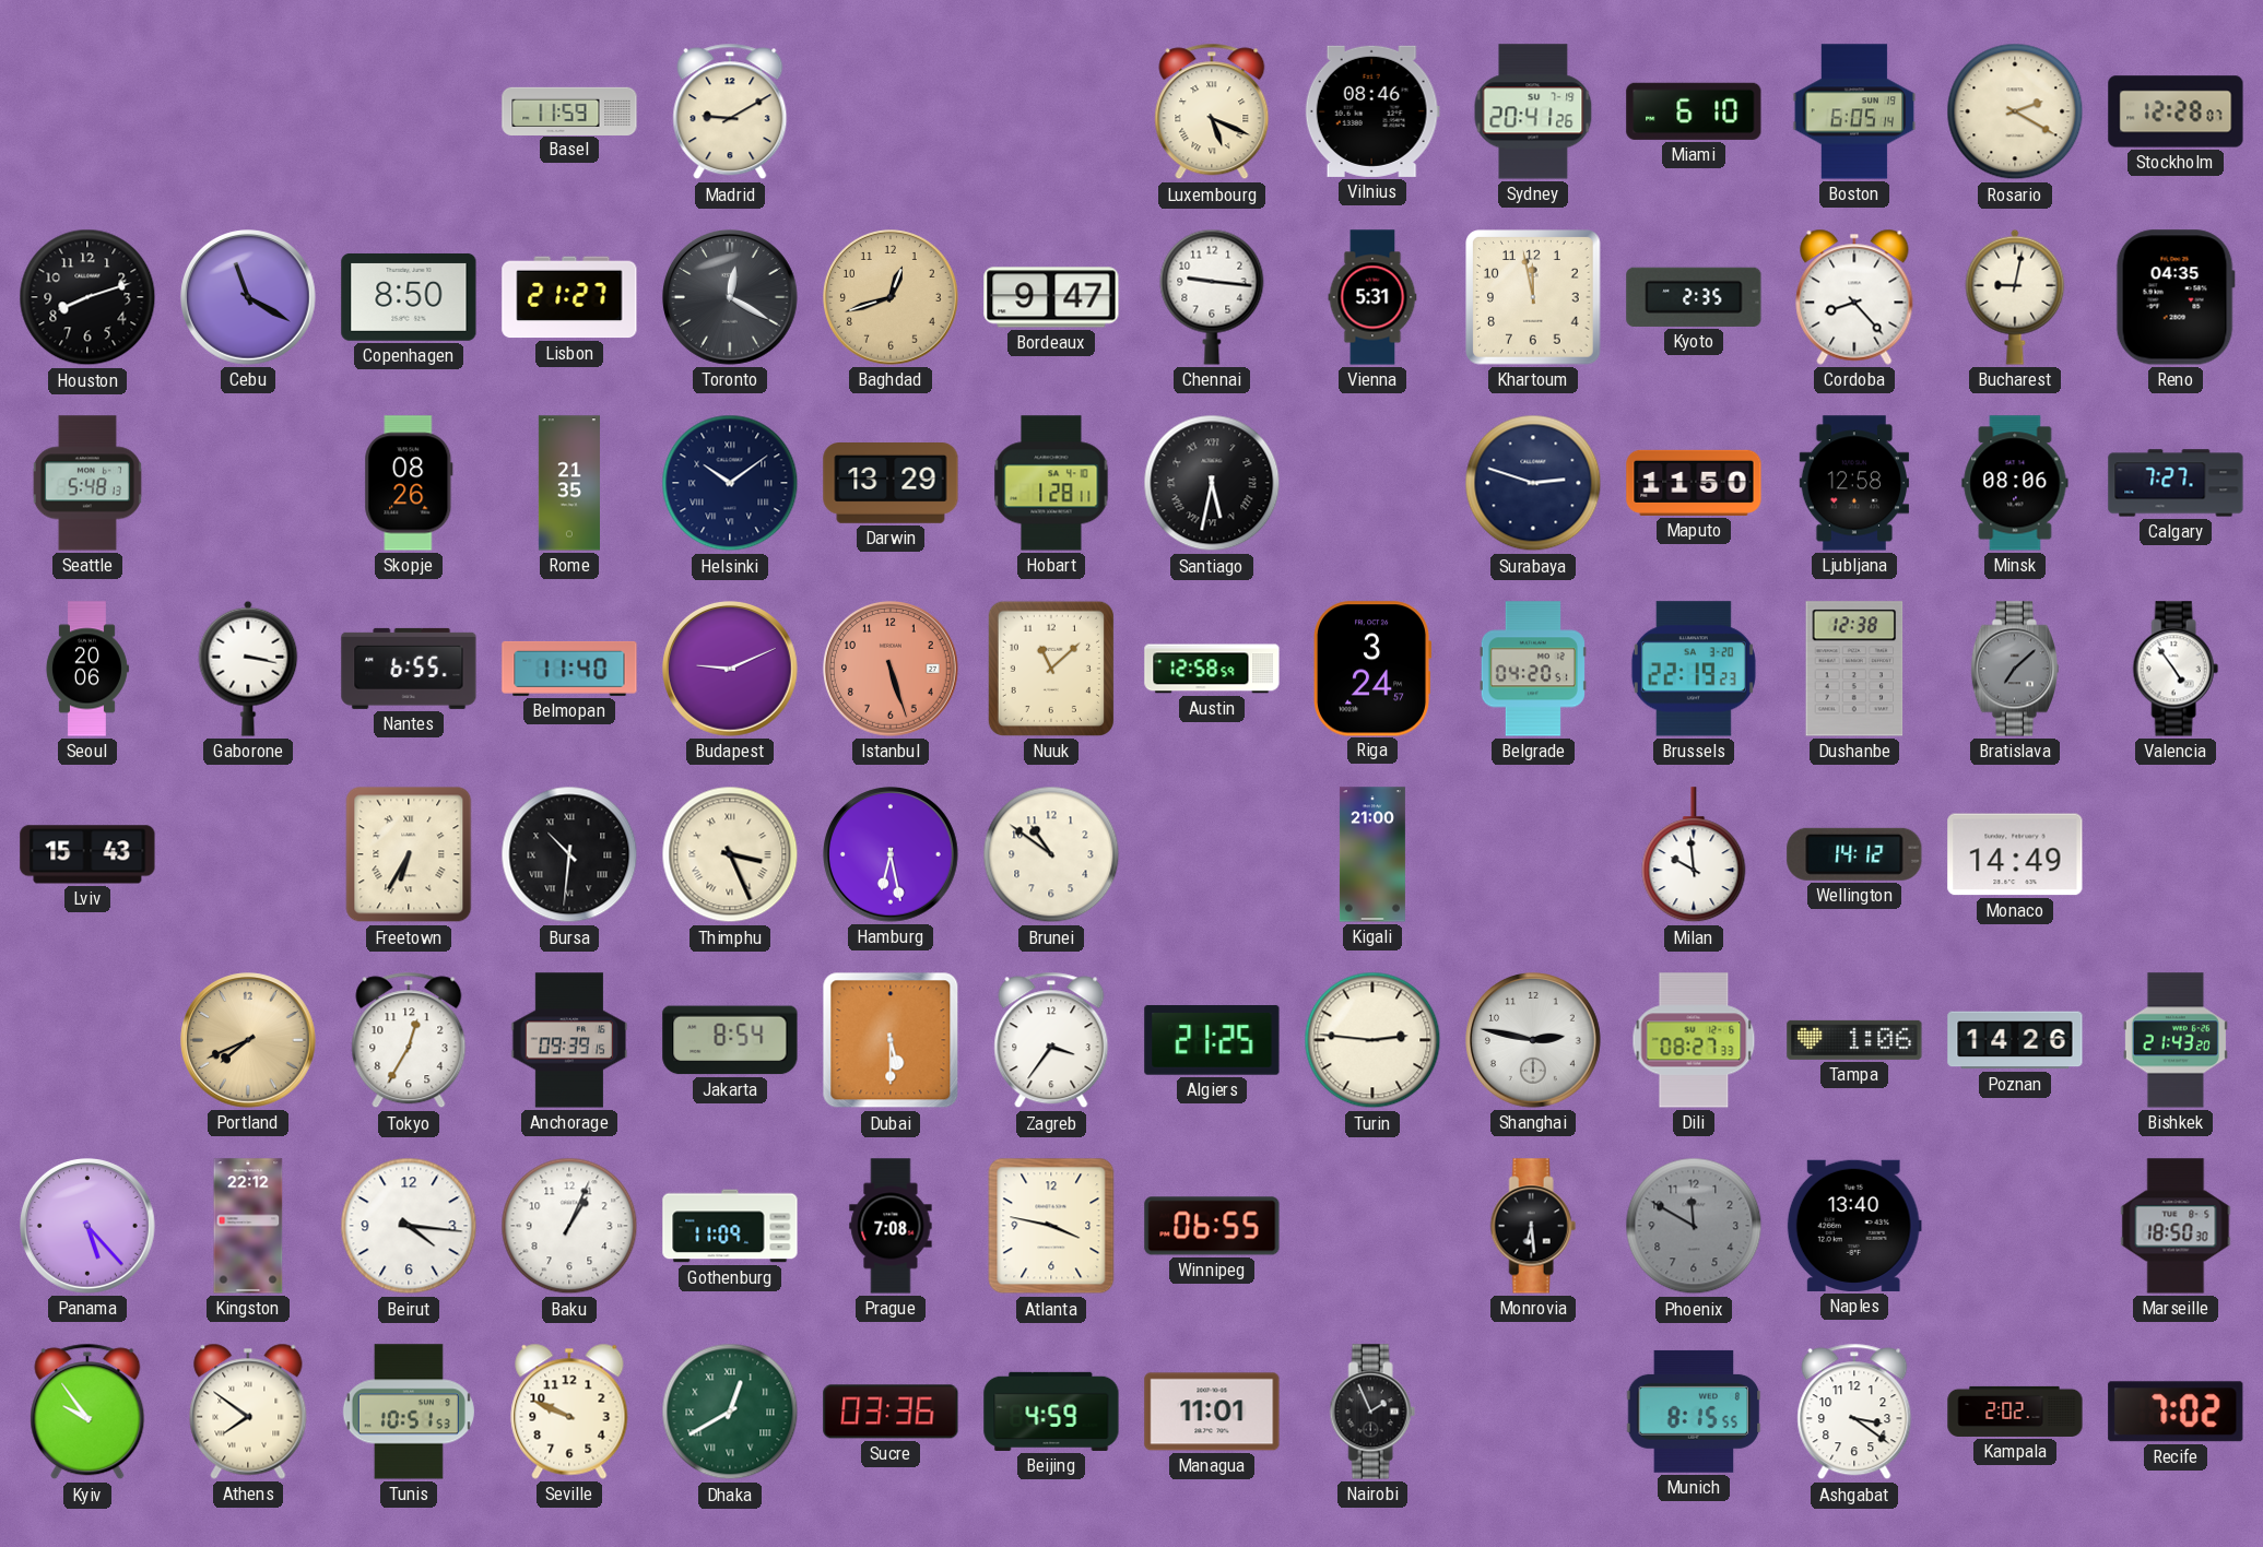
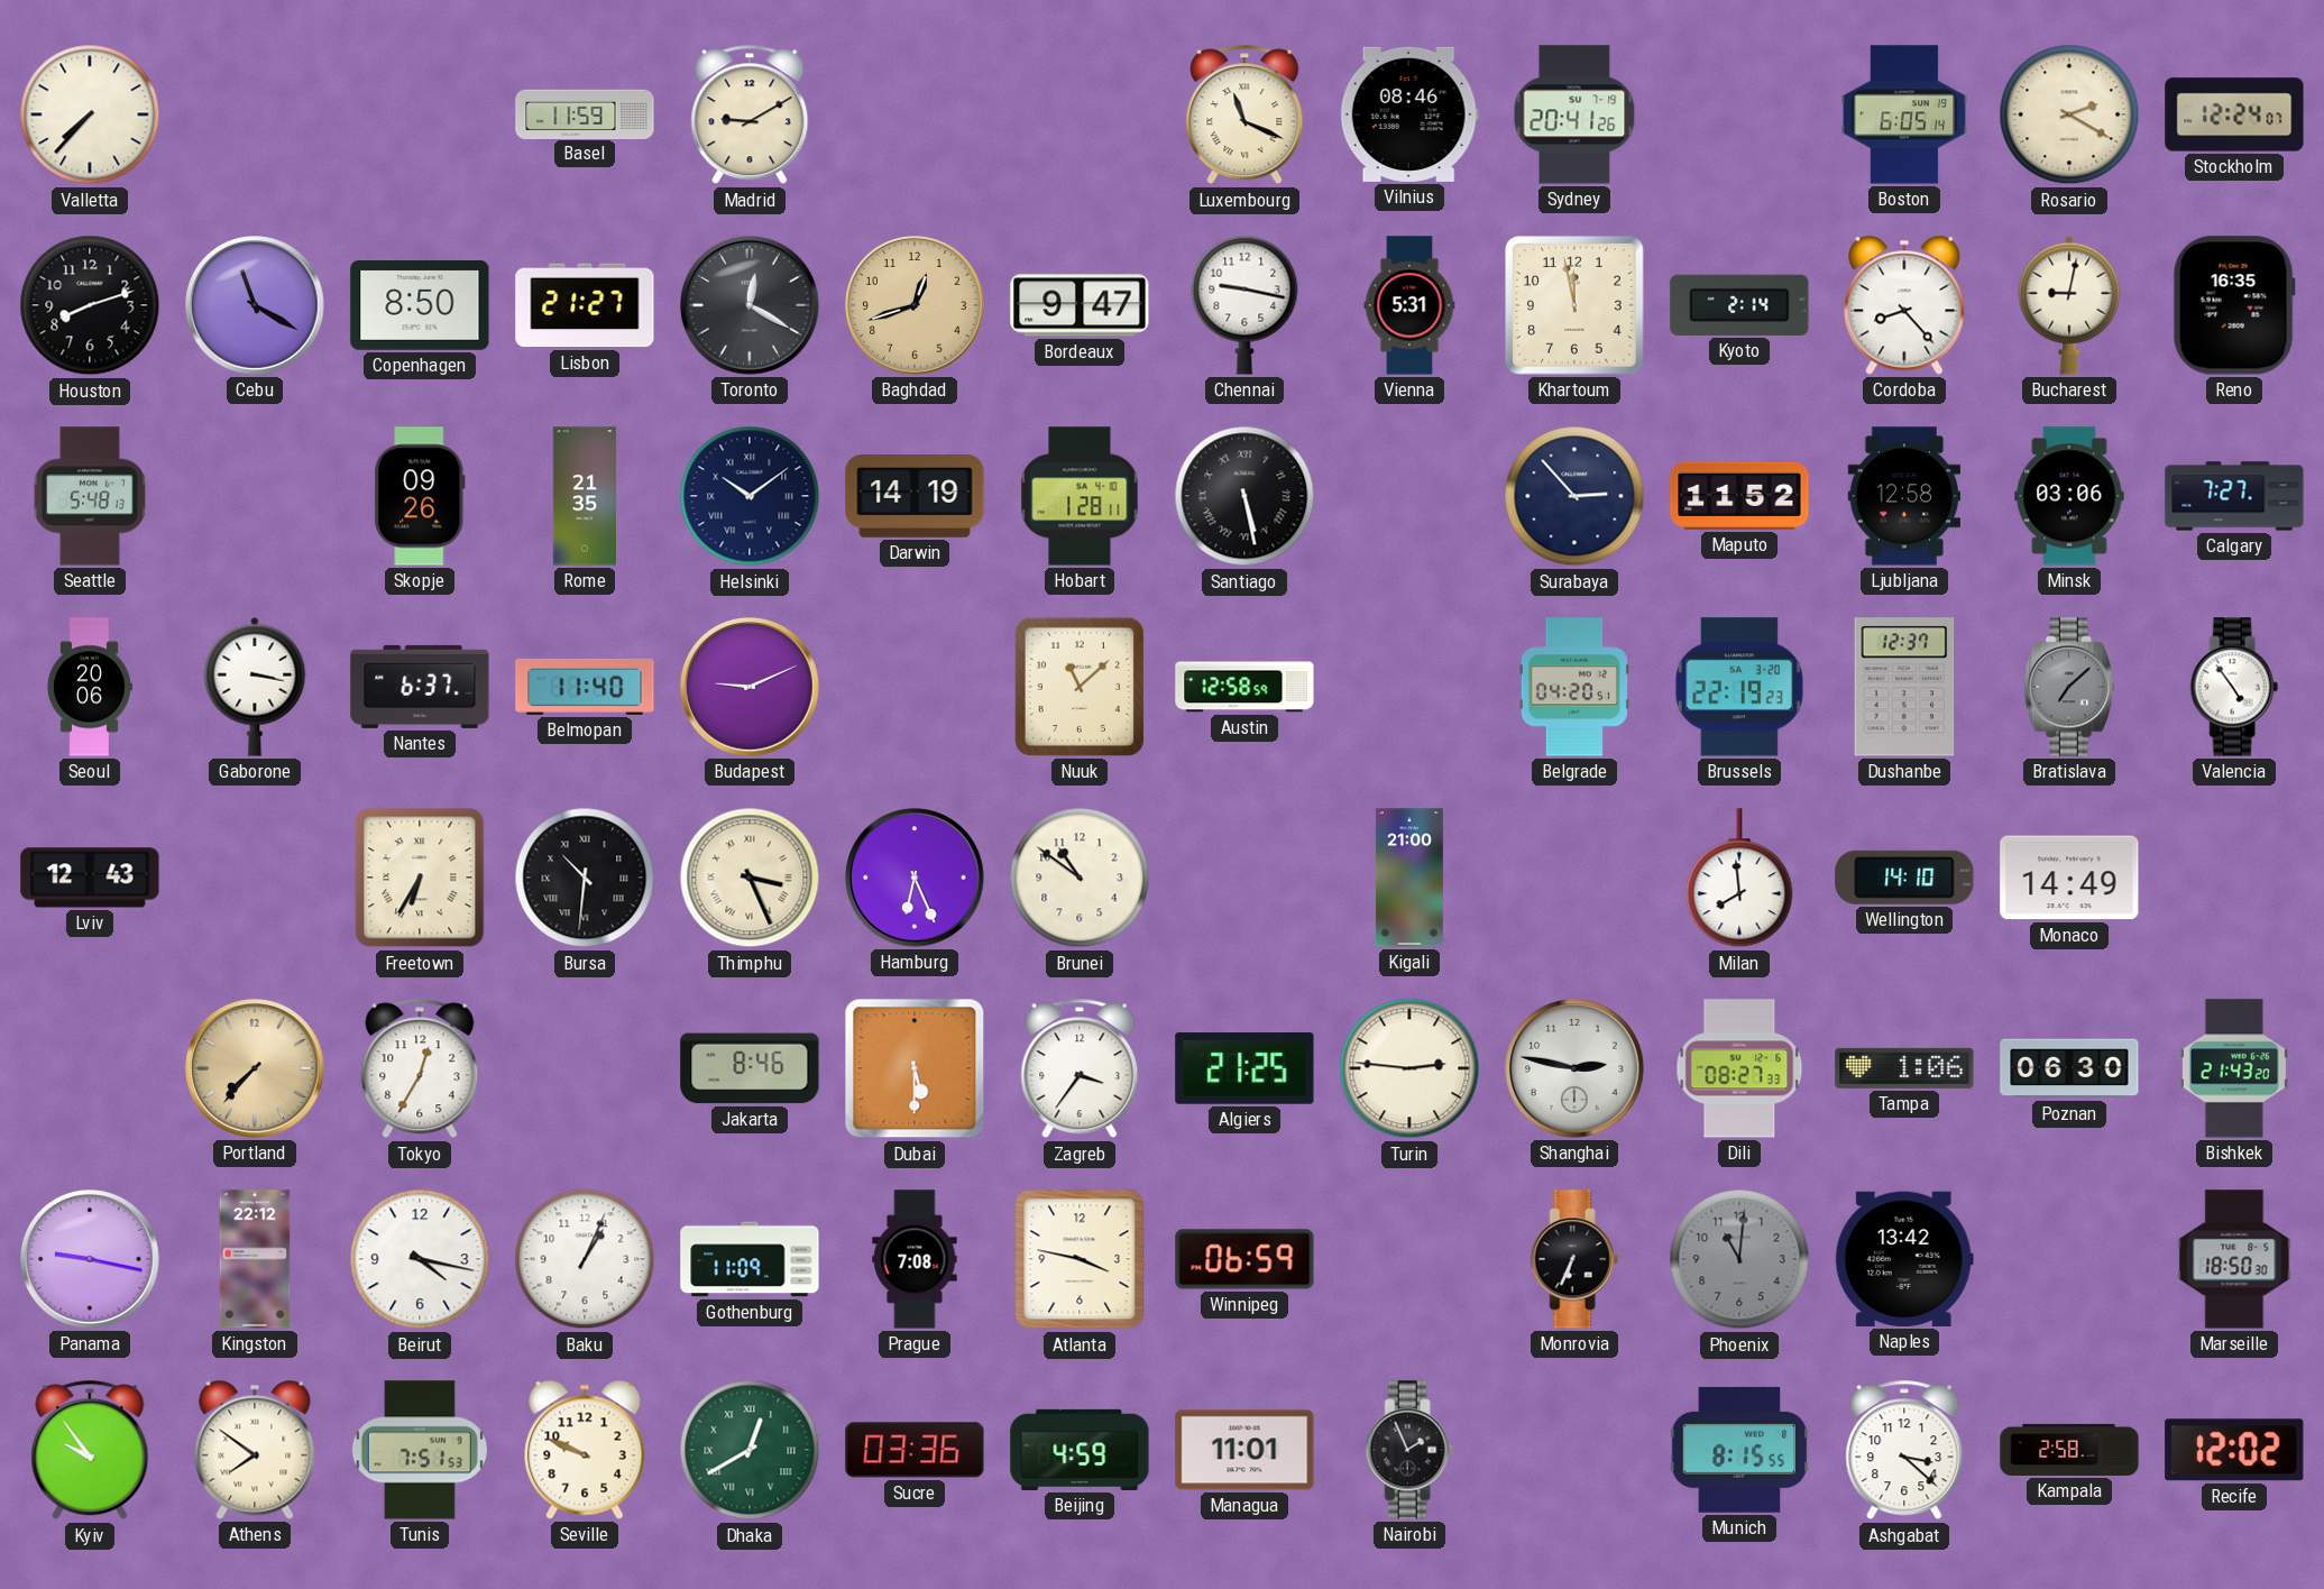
Valletta: none -> 7:37 (90, 114)
Luxembourg: 5:19 -> 11:19 (1244, 114)
Miami: 6:10 -> none (1694, 111)
Stockholm: 12:28 -> 12:24 (2234, 114)
Chennai: 9:16 -> 9:17 (1244, 305)
Kyoto: 2:35 -> 2:14 (1739, 305)
Reno: 04:35 -> 16:35 (2234, 305)
Skopje: 08:26 -> 09:26 (420, 496)
Darwin: 13:29 -> 14:19 (915, 497)
Santiago: 5:32 -> 5:28 (1244, 496)
Surabaya: 2:48 -> 2:53 (1574, 496)
Maputo: 11:50 -> 11:52 (1739, 496)
Minsk: 08:06 -> 03:06 (2069, 496)
Nantes: 6:55 -> 6:37 (420, 687)
Istanbul: 5:27 -> none (892, 670)
Riga: 3:24 -> none (1374, 669)
Dushanbe: 12:38 -> 12:37 (1904, 687)
Lviv: 15:43 -> 12:43 (90, 878)
Hamburg: 6:28 -> 6:26 (916, 879)
Milan: 9:59 -> 7:59 (1739, 879)
Wellington: 14:12 -> 14:10 (1904, 878)
Portland: 7:41 -> 7:37 (256, 1069)
Anchorage: 09:39 -> none (569, 1040)
Jakarta: 8:54 -> 8:46 (750, 1068)
Poznan: 14:26 -> 06:30 (2069, 1068)
Panama: 5:23 -> 9:17 (91, 1260)
Beirut: 4:16 -> 4:17 (420, 1259)
Winnipeg: 06:55 -> 06:59 (1244, 1259)
Monrovia: 6:29 -> 6:34 (1574, 1259)
Phoenix: 11:50 -> 11:01 (1739, 1259)
Naples: 13:40 -> 13:42 (1904, 1259)
Tunis: 10:51 -> 7:51 (420, 1450)
Ashgabat: 3:21 -> 3:22 (1904, 1450)
Kampala: 2:02 -> 2:58 (2069, 1450)
Recife: 7:02 -> 12:02 (2234, 1450)
